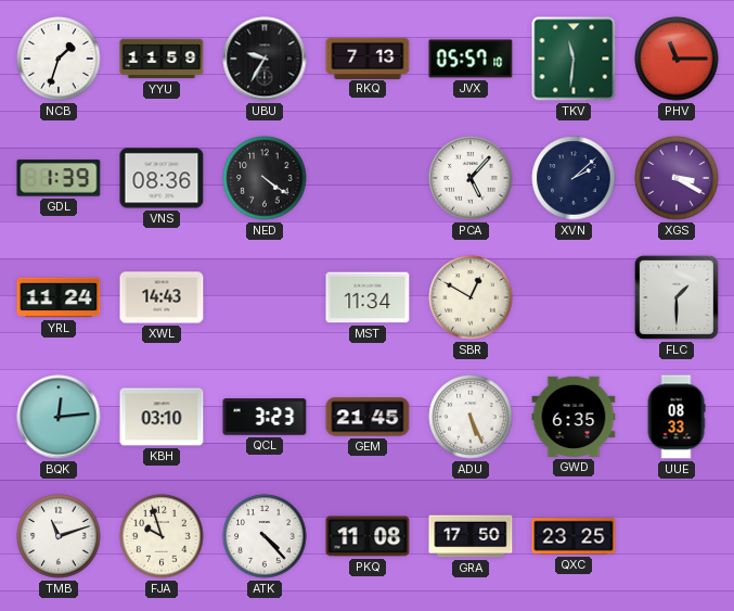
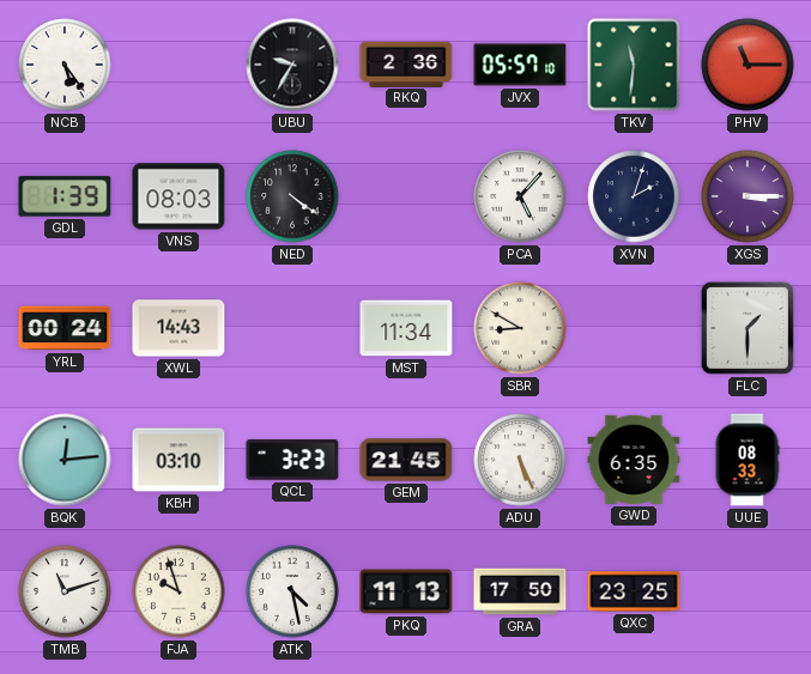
NCB: 1:33 -> 5:24 (65, 65)
YYU: 11:59 -> none (162, 59)
RKQ: 7:13 -> 2:36 (406, 63)
VNS: 08:36 -> 08:03 (178, 196)
XVN: 2:08 -> 2:03 (634, 196)
XGS: 3:20 -> 3:15 (748, 196)
YRL: 11:24 -> 00:24 (65, 328)
SBR: 12:50 -> 8:50 (520, 328)
ATK: 4:23 -> 4:28 (292, 591)
PKQ: 11:08 -> 11:13 (406, 591)
